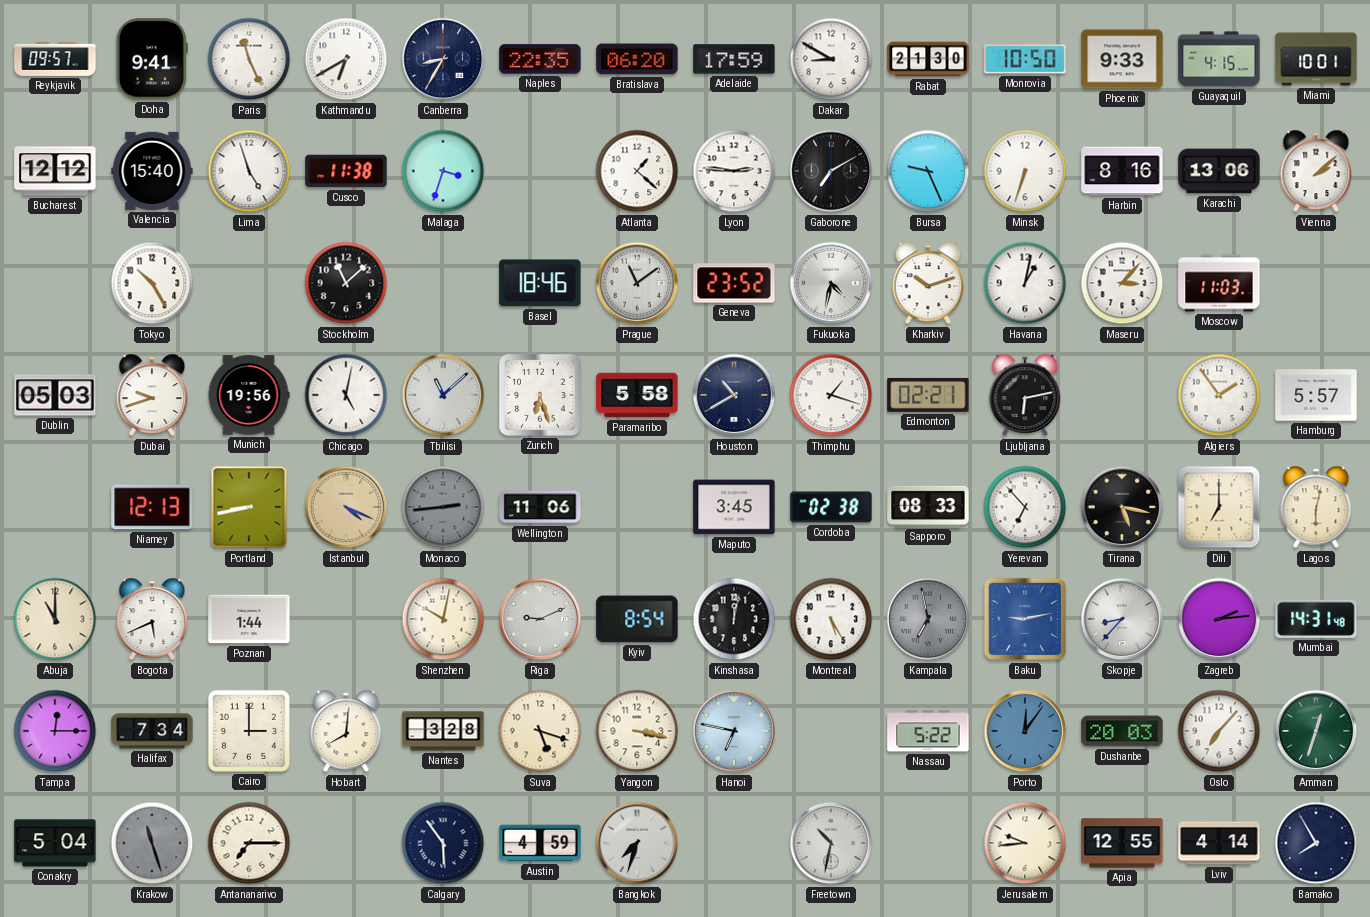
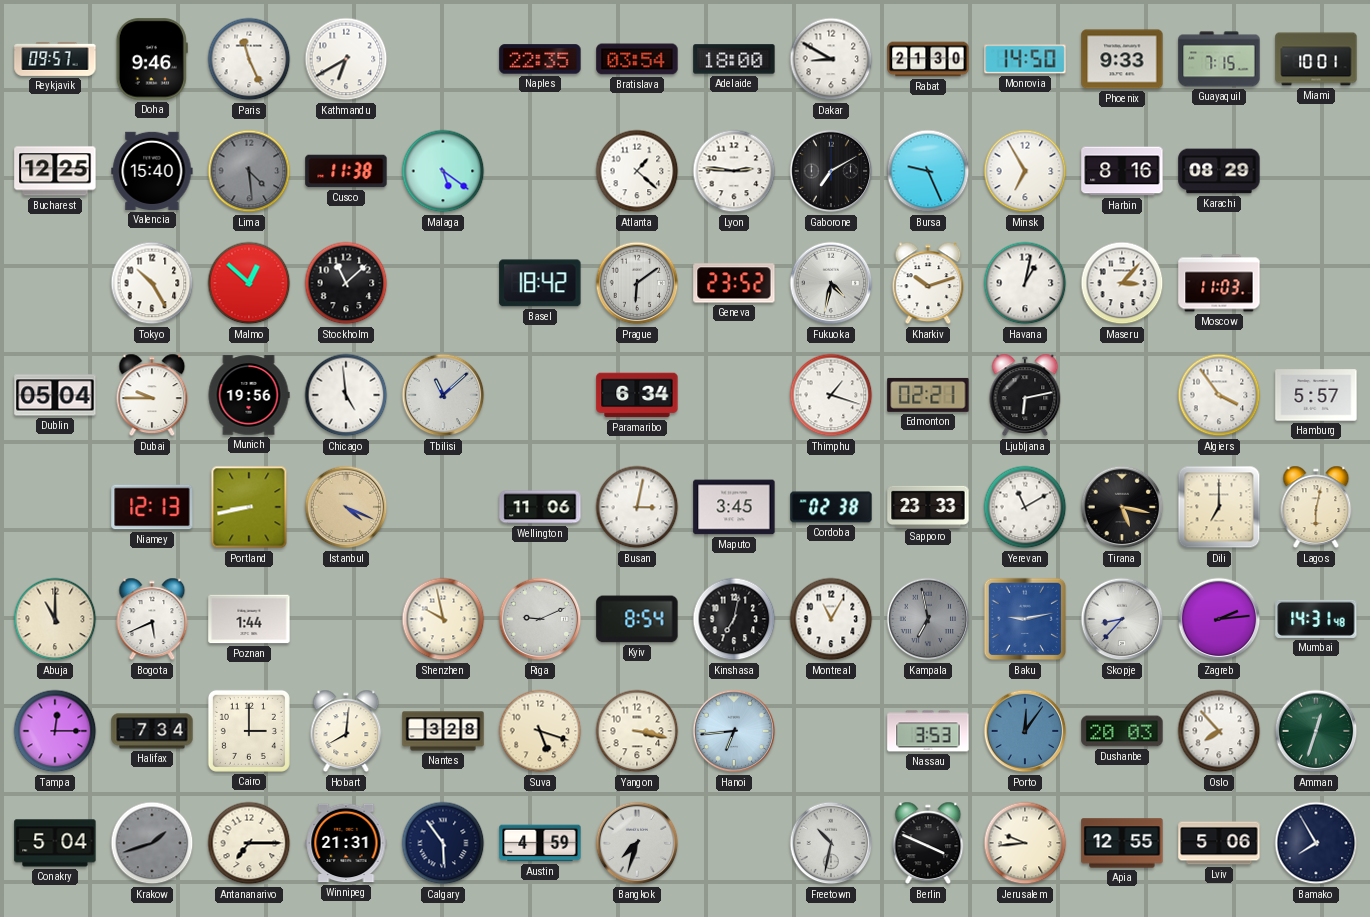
Doha: 9:41 -> 9:46 (152, 59)
Canberra: 8:35 -> none (443, 59)
Bratislava: 06:20 -> 03:54 (637, 59)
Adelaide: 17:59 -> 18:00 (734, 59)
Monrovia: 10:50 -> 14:50 (1025, 59)
Guayaquil: 4:15 -> 7:15 (1219, 59)
Bucharest: 12:12 -> 12:25 (55, 171)
Lima: 4:57 -> 4:29 (249, 171)
Lima dial: white -> grey (249, 171)
Malaga: 3:33 -> 5:21 (443, 171)
Minsk: 6:33 -> 6:55 (1025, 171)
Karachi: 13:06 -> 08:29 (1219, 171)
Vienna: 2:08 -> none (1316, 171)
Malmo: none -> 12:52 (249, 283)
Basel: 18:46 -> 18:42 (540, 283)
Prague: 11:09 -> 6:09 (637, 283)
Dublin: 05:03 -> 05:04 (55, 395)
Dubai: 9:42 -> 9:45 (152, 395)
Chicago: 5:02 -> 4:59 (346, 395)
Zurich: 6:27 -> none (540, 395)
Paramaribo: 5:58 -> 6:34 (637, 395)
Houston: 10:40 -> none (734, 395)
Algiers: 1:54 -> 3:54 (1219, 395)
Monaco: 2:44 -> none (443, 507)
Busan: none -> 3:02 (637, 507)
Sapporo: 08:33 -> 23:33 (928, 506)
Yerevan: 6:53 -> 11:10 (1025, 507)
Shenzhen: 10:02 -> 9:58 (443, 619)
Kinshasa: 12:02 -> 7:02 (734, 619)
Montreal: 5:25 -> 11:05 (831, 619)
Hanoi: 6:47 -> 6:44 (734, 731)
Nassau: 5:22 -> 3:53 (928, 731)
Oslo: 7:07 -> 7:53 (1219, 731)
Krakow: 11:27 -> 1:42 (152, 843)
Winnipeg: none -> 21:31 (346, 843)
Berlin: none -> 3:49 (928, 843)
Lviv: 4:14 -> 5:06 (1219, 843)
